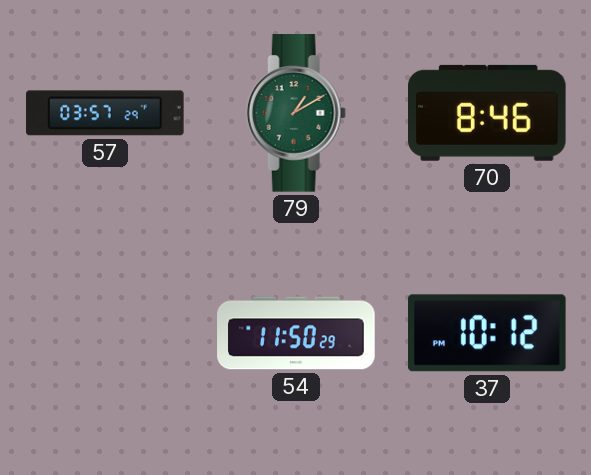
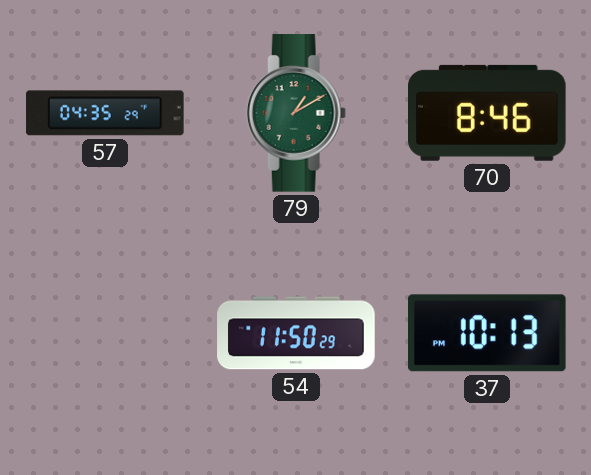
57: 03:57 -> 04:35 (105, 113)
37: 10:12 -> 10:13 (488, 333)
